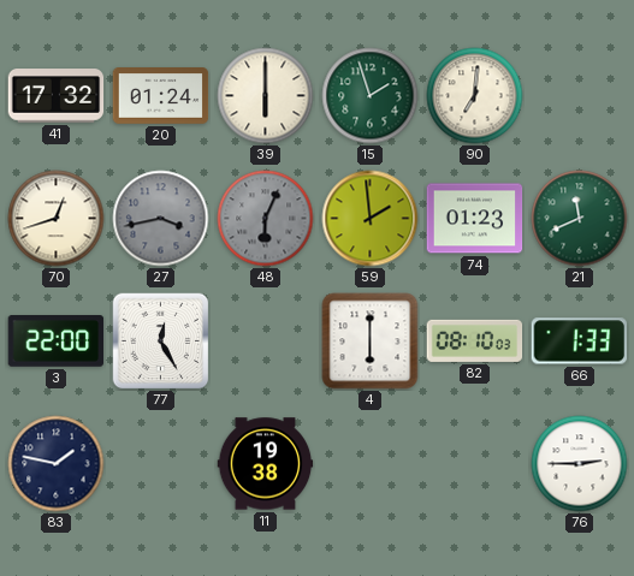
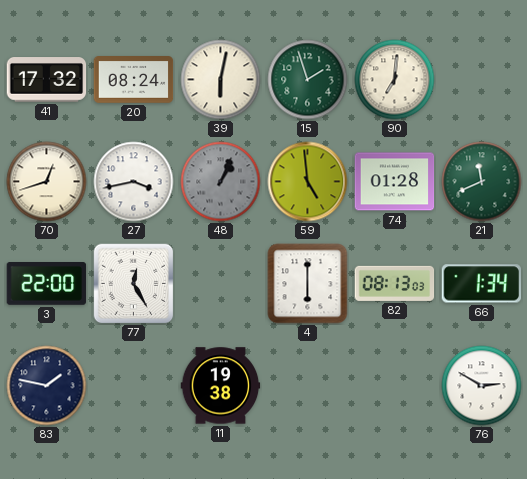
20: 01:24 -> 08:24 (134, 80)
39: 6:00 -> 6:02 (221, 80)
27 dial: grey -> white (134, 182)
48: 6:04 -> 1:04 (221, 182)
59: 1:59 -> 4:59 (308, 182)
74: 01:23 -> 01:28 (395, 182)
82: 08:10 -> 08:13 (395, 283)
66: 1:33 -> 1:34 (482, 284)
76: 2:45 -> 2:50 (482, 386)
